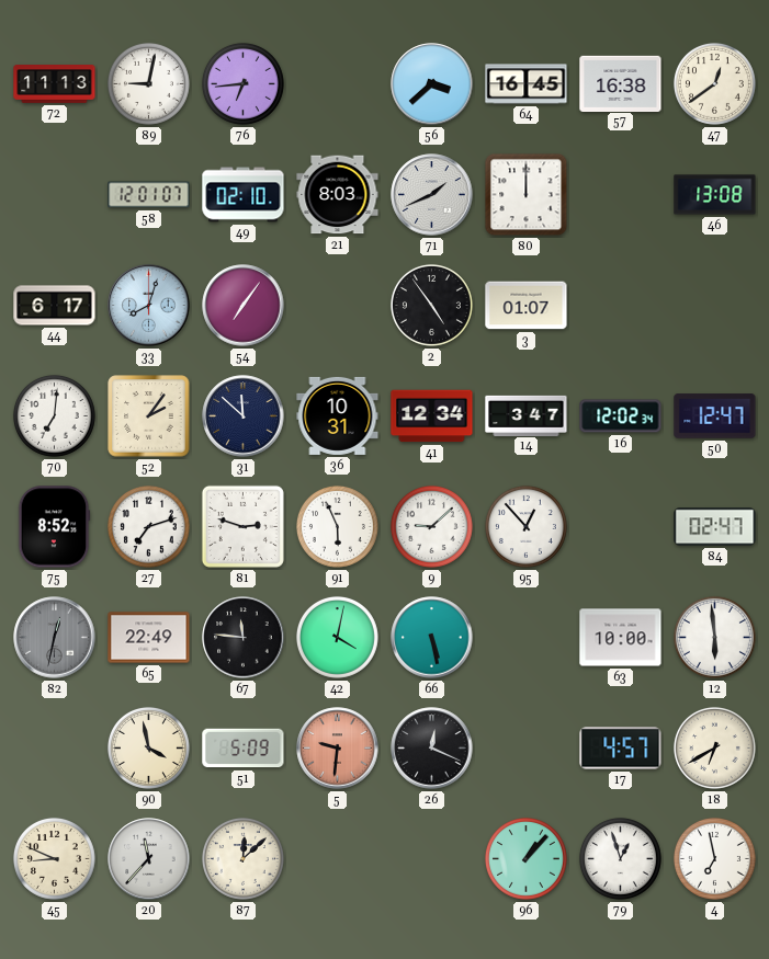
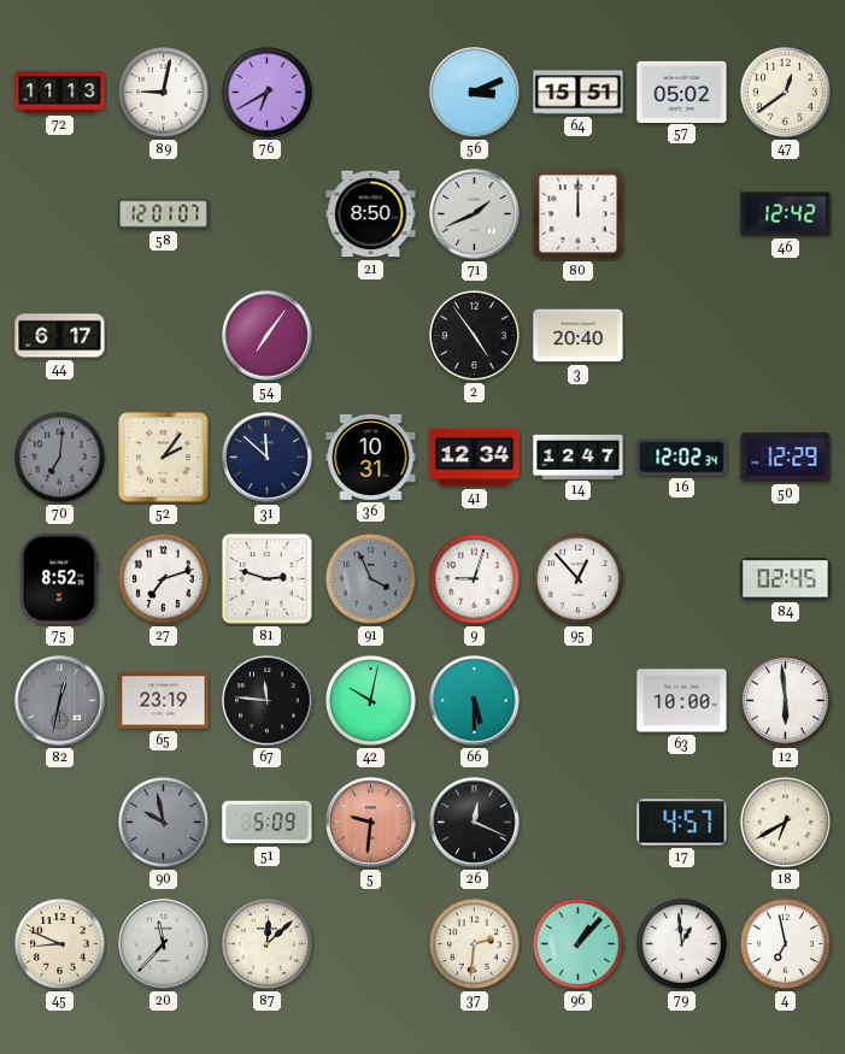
76: 6:44 -> 6:40 (266, 92)
56: 3:38 -> 3:11 (475, 93)
64: 16:45 -> 15:51 (579, 93)
57: 16:38 -> 05:02 (682, 92)
49: 02:10 -> none (244, 195)
21: 8:03 -> 8:50 (371, 214)
46: 13:08 -> 12:42 (786, 214)
33: 8:03 -> none (149, 306)
3: 01:07 -> 20:40 (579, 336)
70 dial: white -> grey (59, 457)
14: 3:47 -> 12:47 (579, 457)
50: 12:47 -> 12:29 (786, 458)
91: 5:56 -> 3:56 (370, 578)
91 dial: white -> grey (370, 578)
9: 9:08 -> 9:03 (474, 578)
84: 02:47 -> 02:45 (786, 579)
65: 22:49 -> 23:19 (164, 701)
42: 4:02 -> 10:02 (370, 700)
66: 5:28 -> 5:30 (475, 701)
90: 3:58 -> 9:58 (163, 822)
90 dial: cream -> grey (163, 822)
37: none -> 2:31 (474, 943)
79: 12:57 -> 12:59 (681, 943)
